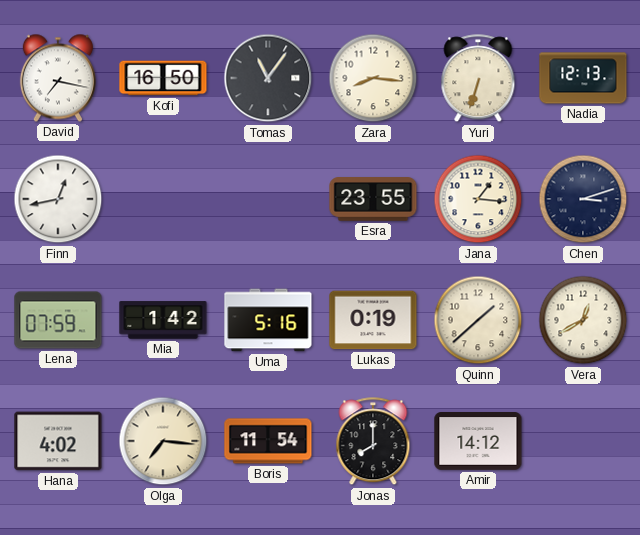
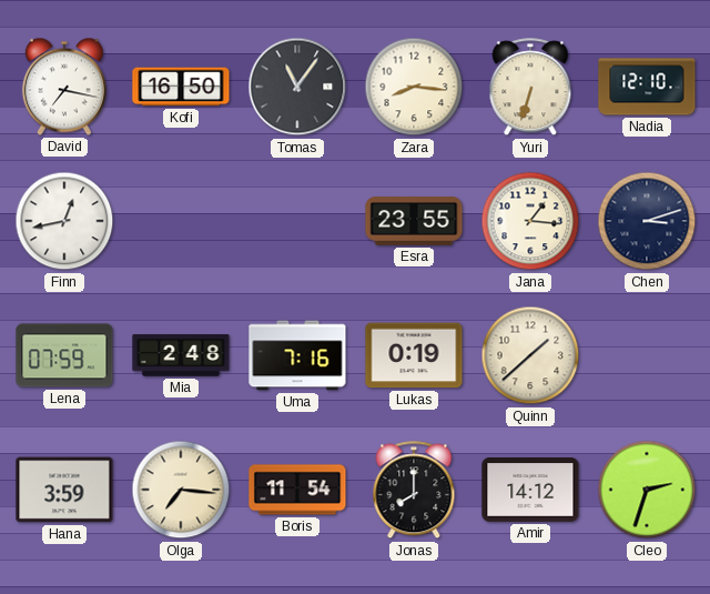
Nadia: 12:13 -> 12:10 (647, 87)
Mia: 1:42 -> 2:48 (181, 355)
Uma: 5:16 -> 7:16 (297, 355)
Vera: 12:40 -> none (583, 320)
Hana: 4:02 -> 3:59 (64, 490)
Cleo: none -> 2:33 (647, 490)
